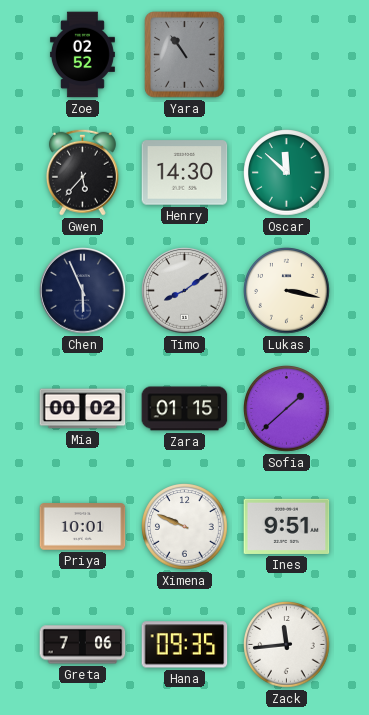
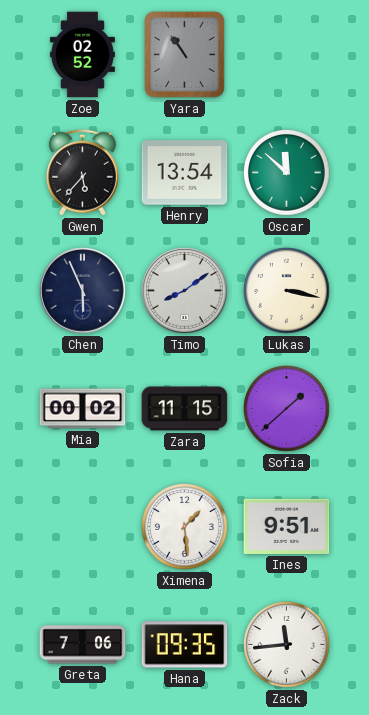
Henry: 14:30 -> 13:54 (185, 173)
Zara: 01:15 -> 11:15 (185, 409)
Priya: 10:01 -> none (83, 527)
Ximena: 9:49 -> 1:29 (185, 527)
